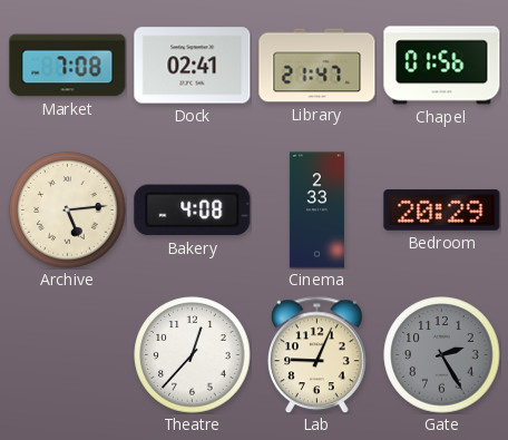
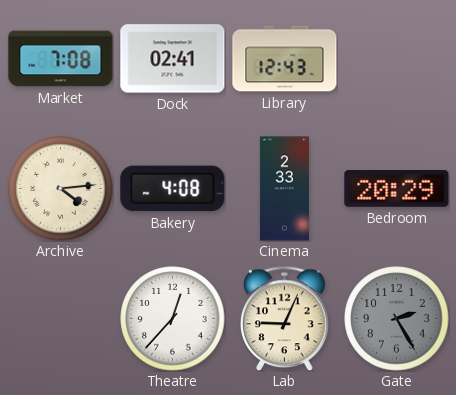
Library: 21:47 -> 12:43 (285, 59)
Chapel: 01:56 -> none (442, 66)
Archive: 5:14 -> 4:14 (61, 189)
